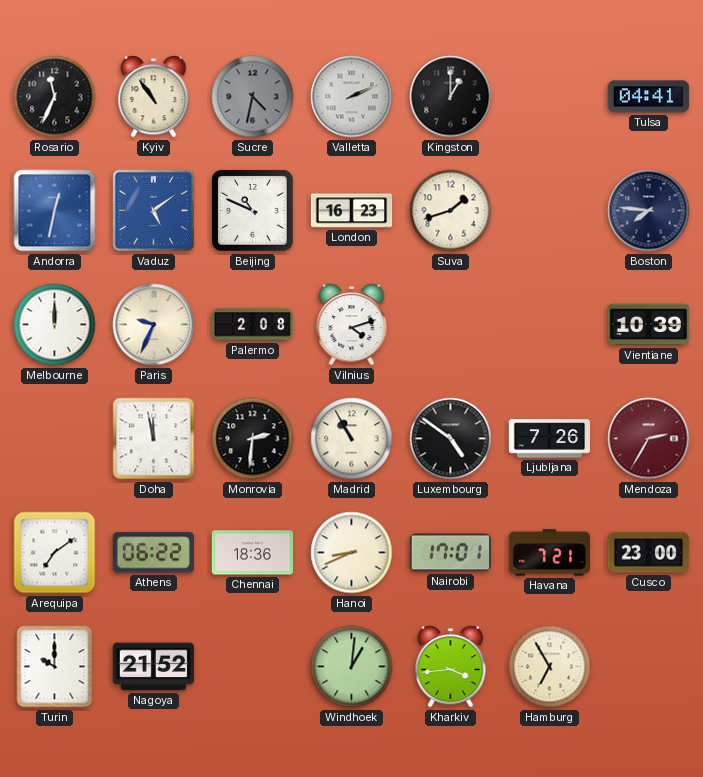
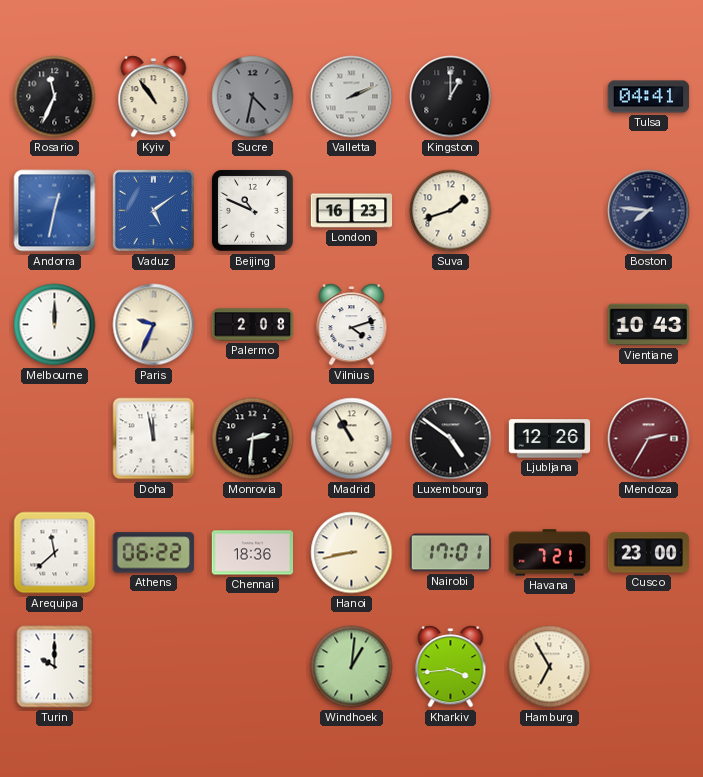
Vientiane: 10:39 -> 10:43 (648, 325)
Ljubljana: 7:26 -> 12:26 (550, 439)
Arequipa: 7:09 -> 11:38 (55, 553)
Hanoi: 8:41 -> 8:43 (352, 553)
Nagoya: 21:52 -> none (154, 667)
